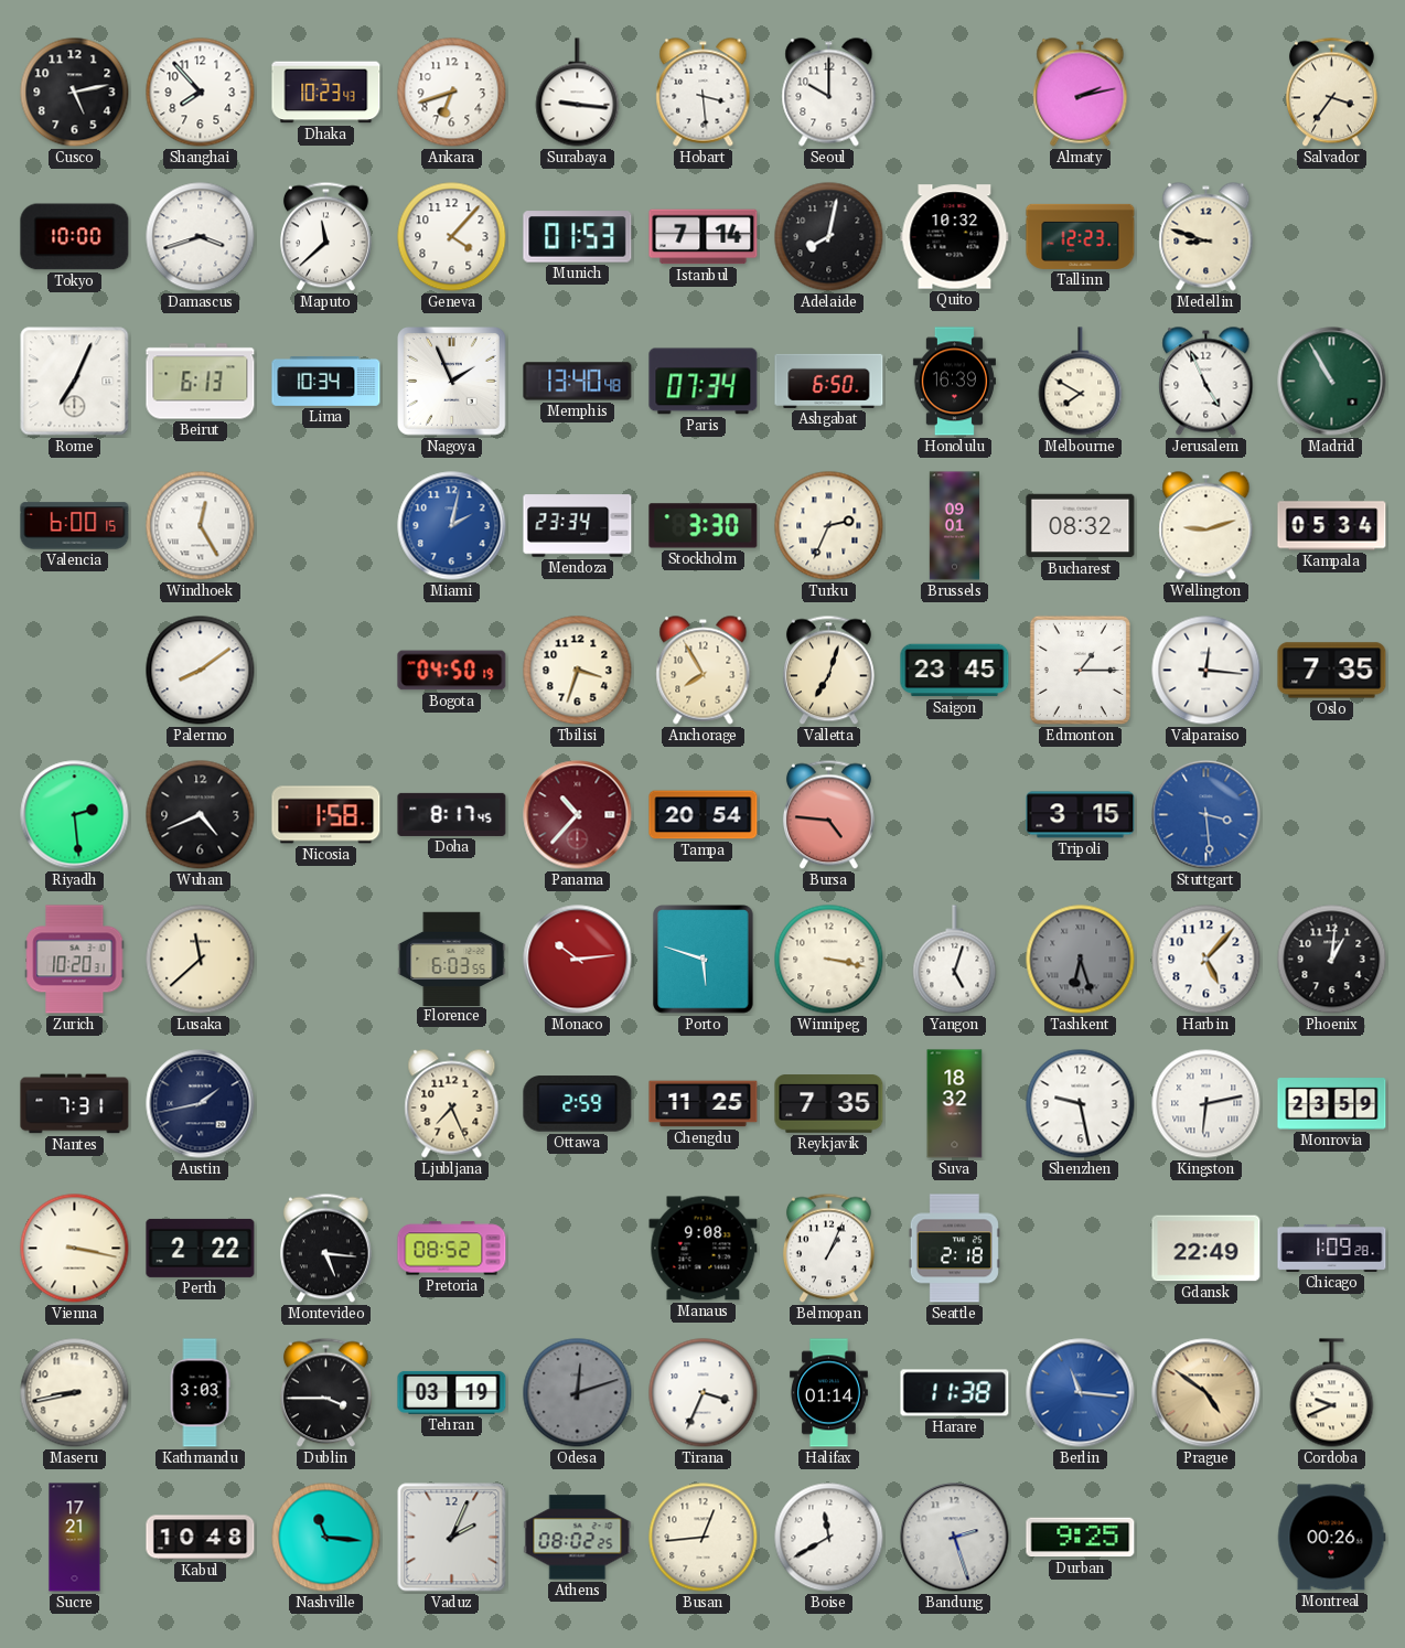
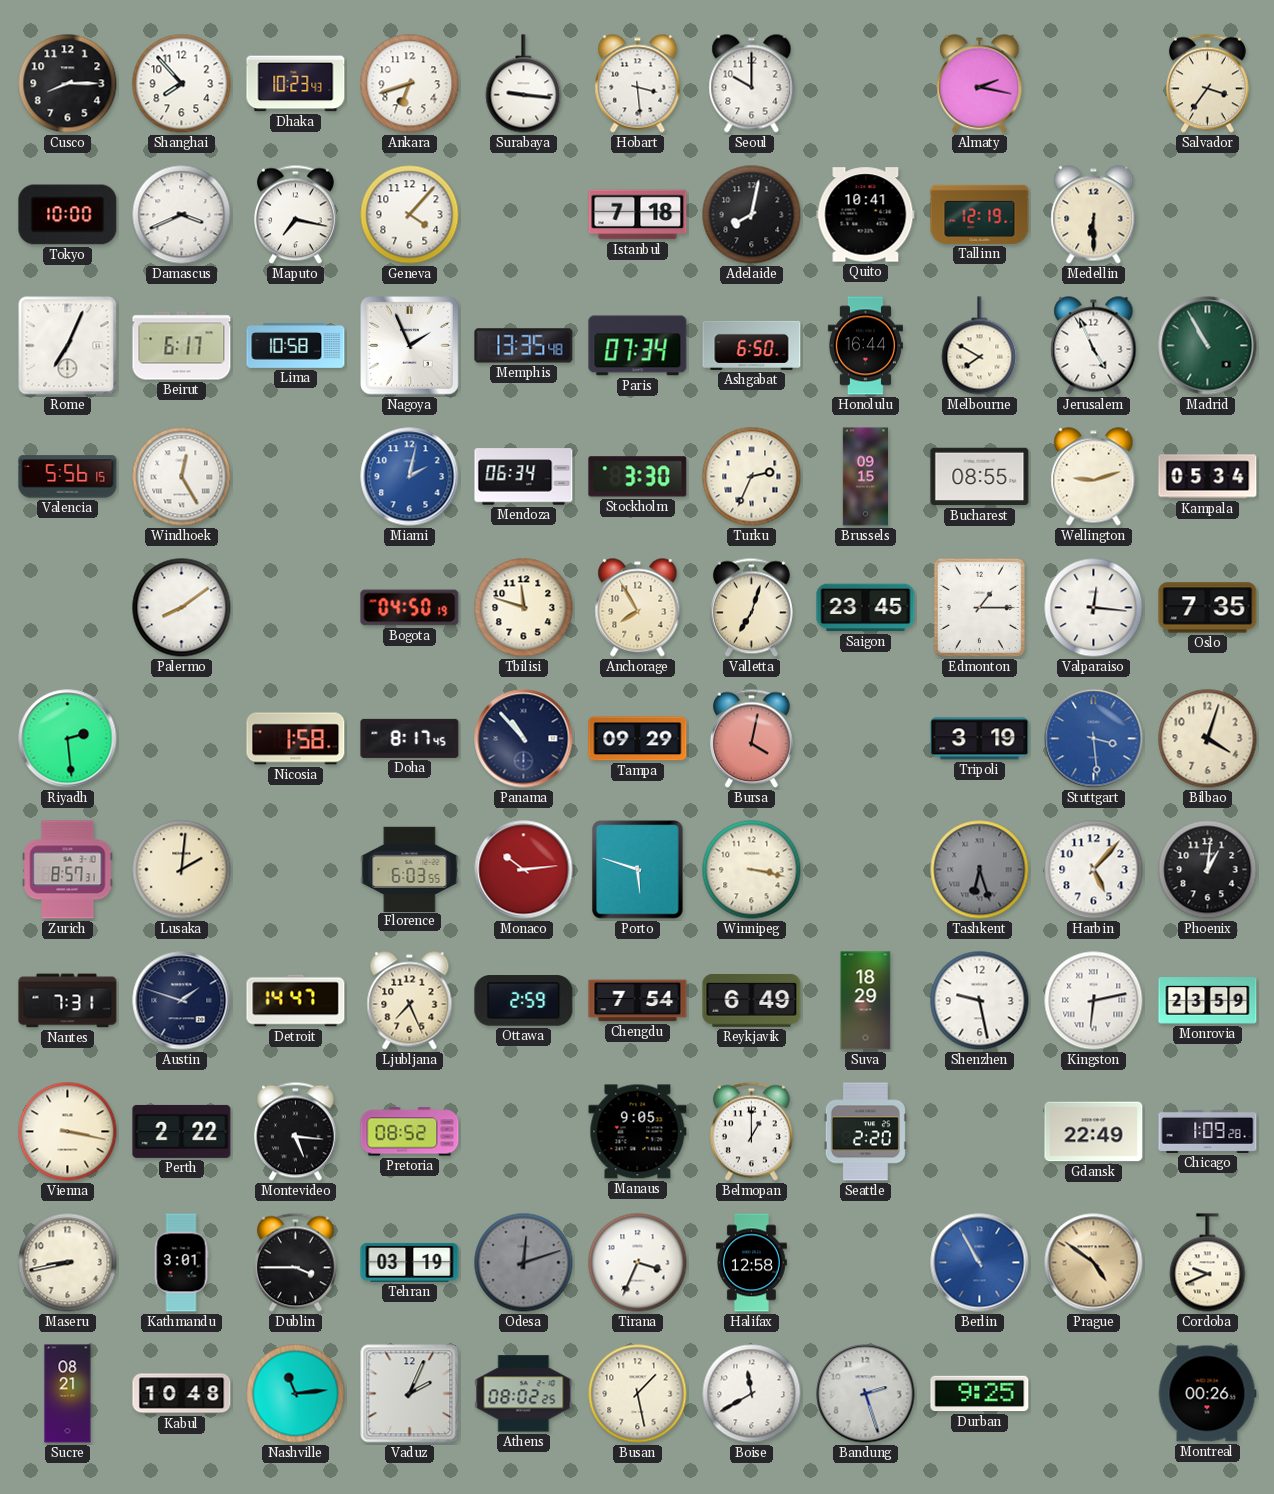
Cusco: 5:13 -> 8:15 (68, 84)
Almaty: 2:13 -> 2:17 (980, 84)
Damascus: 3:42 -> 3:41 (182, 215)
Maputo: 11:38 -> 7:17 (295, 215)
Munich: 01:53 -> none (578, 237)
Istanbul: 7:14 -> 7:18 (638, 215)
Quito: 10:32 -> 10:41 (866, 215)
Tallinn: 12:23 -> 12:19 (980, 214)
Medellin: 8:48 -> 6:30 (1094, 215)
Beirut: 6:13 -> 6:17 (182, 346)
Lima: 10:34 -> 10:58 (296, 346)
Memphis: 13:40 -> 13:35 (524, 346)
Honolulu: 16:39 -> 16:44 (865, 346)
Valencia: 6:00 -> 5:56 (68, 477)
Mendoza: 23:34 -> 06:34 (524, 477)
Brussels: 09:01 -> 09:15 (865, 477)
Bucharest: 08:32 -> 08:55 (980, 477)
Tbilisi: 3:33 -> 11:48 (524, 608)
Wuhan: 4:41 -> none (201, 815)
Panama: 10:37 -> 10:53 (524, 739)
Panama dial: burgundy -> navy (524, 739)
Tampa: 20:54 -> 09:29 (638, 739)
Bursa: 4:46 -> 4:02 (751, 739)
Tripoli: 3:15 -> 3:19 (980, 739)
Bilbao: none -> 4:03 (1208, 739)
Zurich: 10:20 -> 8:57 (68, 870)
Lusaka: 11:38 -> 2:01 (182, 870)
Yangon: 5:03 -> none (955, 960)
Austin: 1:43 -> 1:48 (182, 1001)
Detroit: none -> 14:47 (296, 1001)
Chengdu: 11:25 -> 7:54 (638, 1001)
Reykjavik: 7:35 -> 6:49 (752, 1001)
Suva: 18:32 -> 18:29 (866, 1001)
Manaus: 9:08 -> 9:05 (638, 1132)
Belmopan: 1:04 -> 1:00 (751, 1132)
Seattle: 2:18 -> 2:20 (865, 1132)
Kathmandu: 3:03 -> 3:01 (181, 1263)
Halifax: 01:14 -> 12:58 (751, 1263)
Harare: 11:38 -> none (955, 1393)
Berlin: 11:16 -> 10:55 (980, 1263)
Sucre: 17:21 -> 08:21 (68, 1394)
Nashville: 11:16 -> 11:14 (296, 1394)
Busan: 12:44 -> 1:28 (638, 1394)
